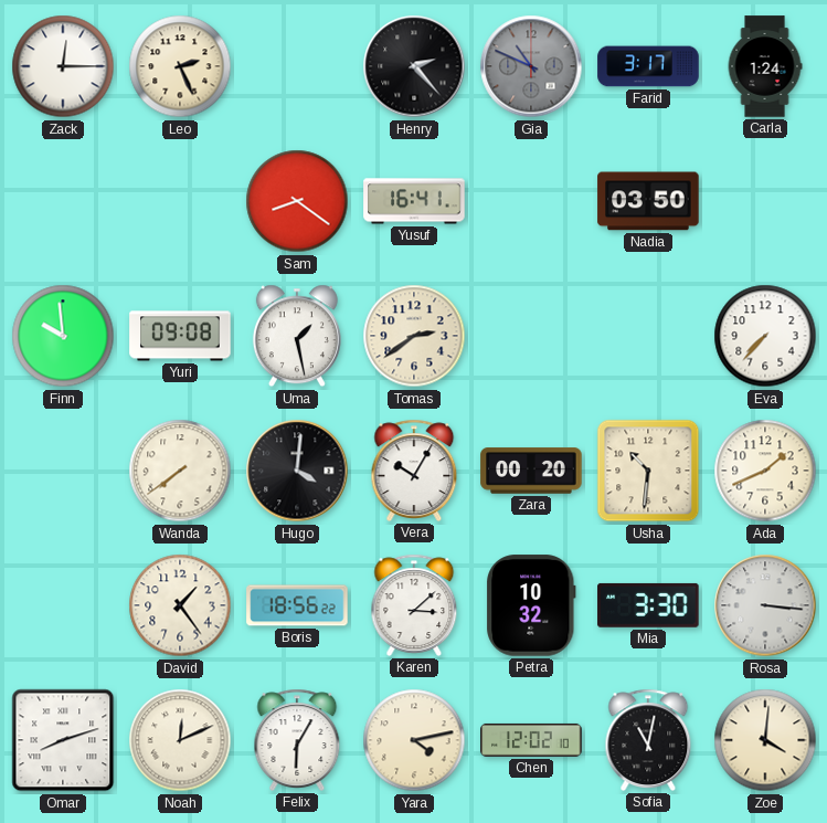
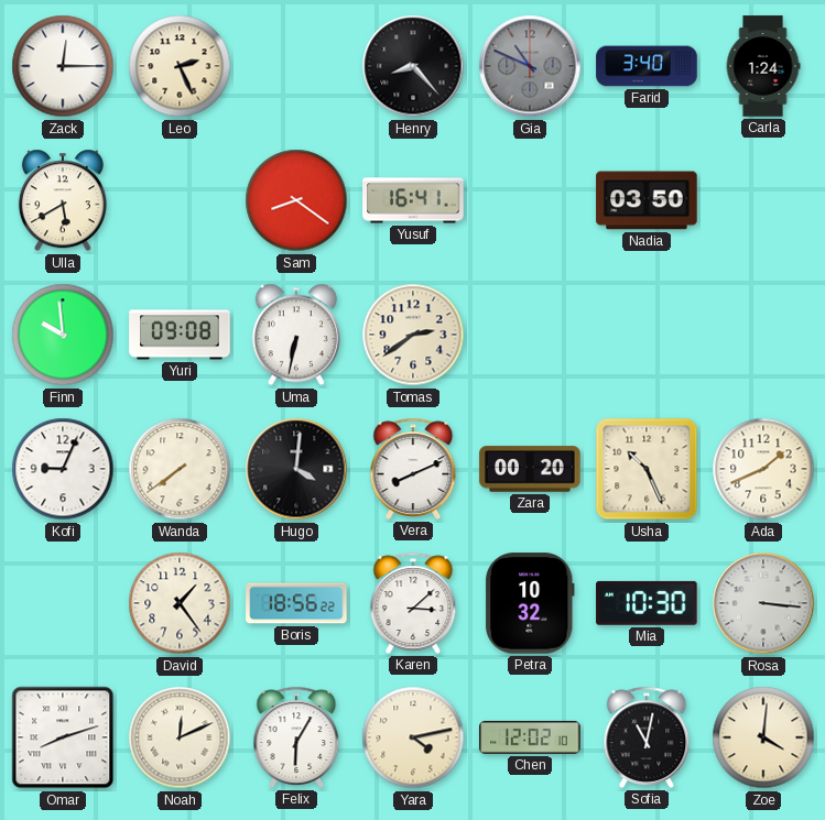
Henry: 2:23 -> 8:23 (413, 66)
Farid: 3:17 -> 3:40 (647, 66)
Ulla: none -> 5:40 (63, 200)
Uma: 1:28 -> 6:32 (296, 335)
Eva: 7:37 -> none (765, 336)
Kofi: none -> 9:04 (63, 469)
Vera: 10:05 -> 8:11 (413, 469)
Usha: 10:31 -> 10:26 (647, 469)
Mia: 3:30 -> 10:30 (647, 603)
